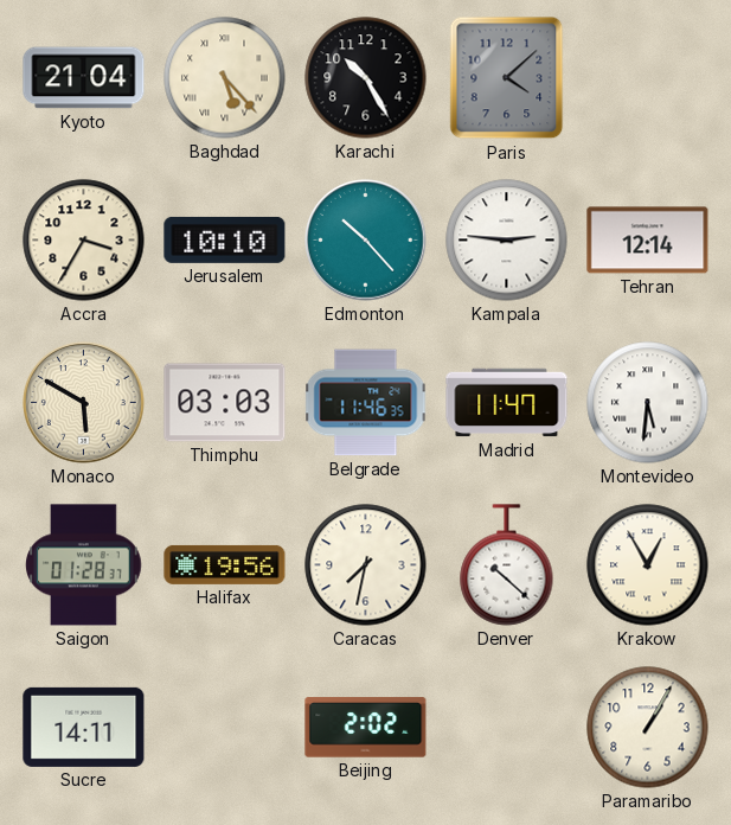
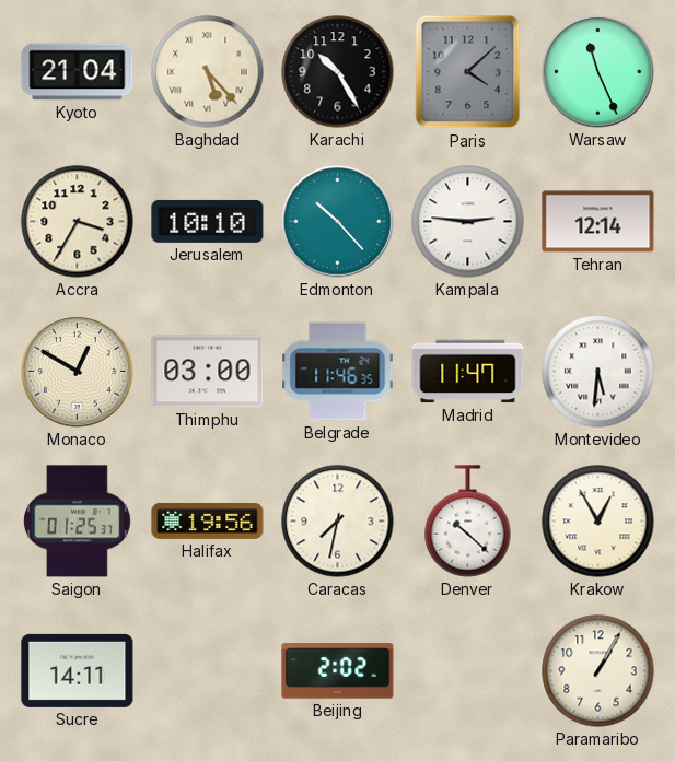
Warsaw: none -> 11:26 (598, 72)
Monaco: 5:50 -> 12:50 (78, 372)
Thimphu: 03:03 -> 03:00 (208, 372)
Saigon: 01:28 -> 01:25 (78, 522)
